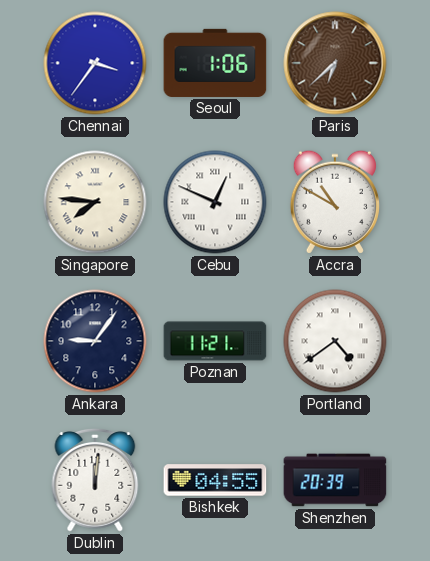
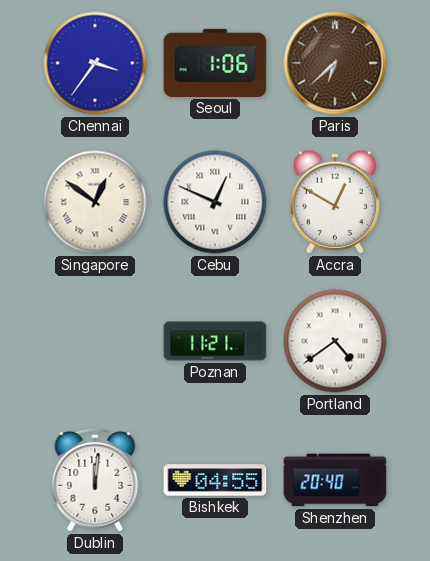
Singapore: 7:46 -> 12:51 (95, 202)
Accra: 10:50 -> 12:50 (335, 202)
Ankara: 9:06 -> none (95, 341)
Shenzhen: 20:39 -> 20:40 (335, 480)
